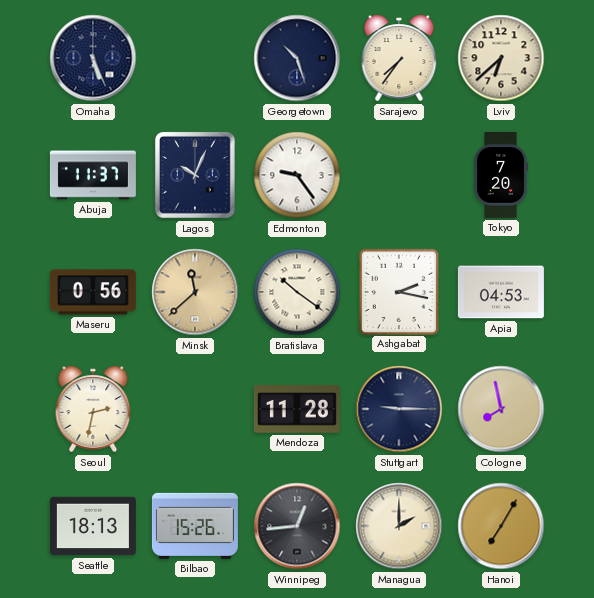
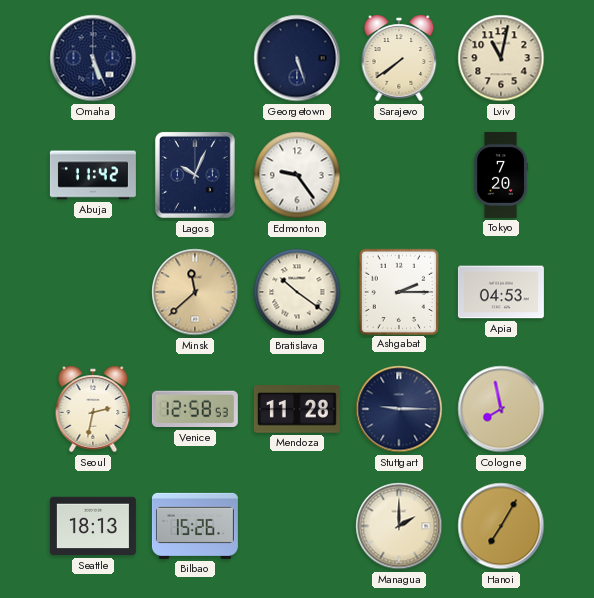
Georgetown: 10:27 -> 5:27 (297, 58)
Sarajevo: 7:36 -> 7:39 (399, 58)
Lviv: 6:38 -> 11:02 (501, 58)
Abuja: 11:37 -> 11:42 (93, 175)
Maseru: 0:56 -> none (93, 292)
Ashgabat: 2:17 -> 2:15 (398, 291)
Venice: none -> 12:58 (195, 409)
Winnipeg: 12:44 -> none (297, 526)
